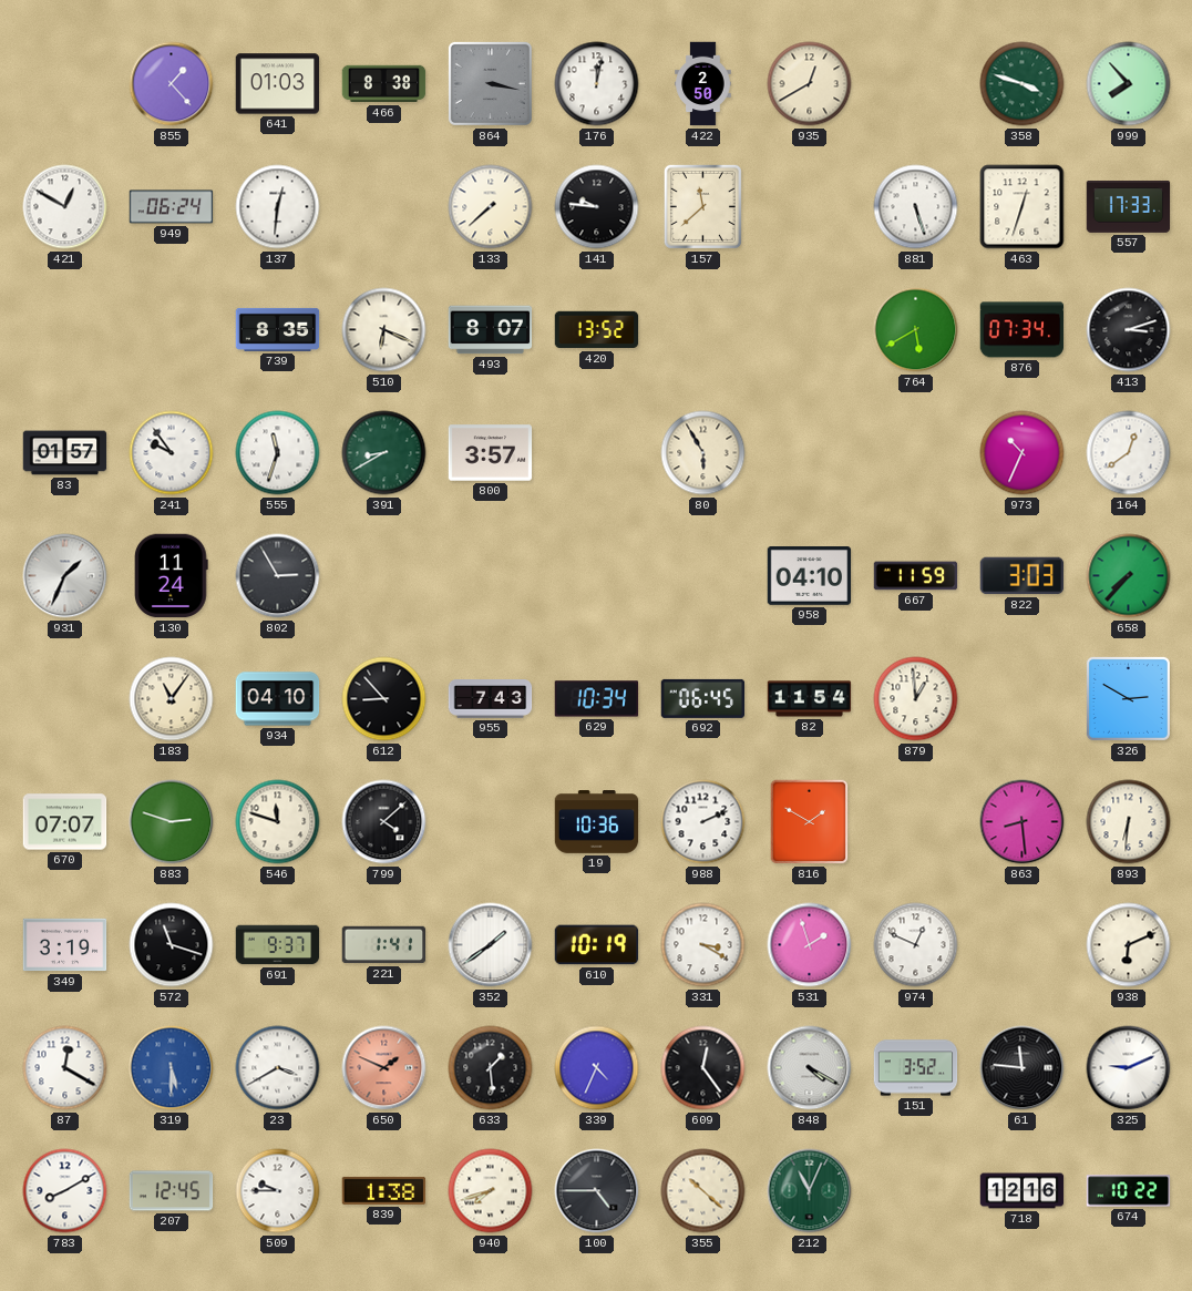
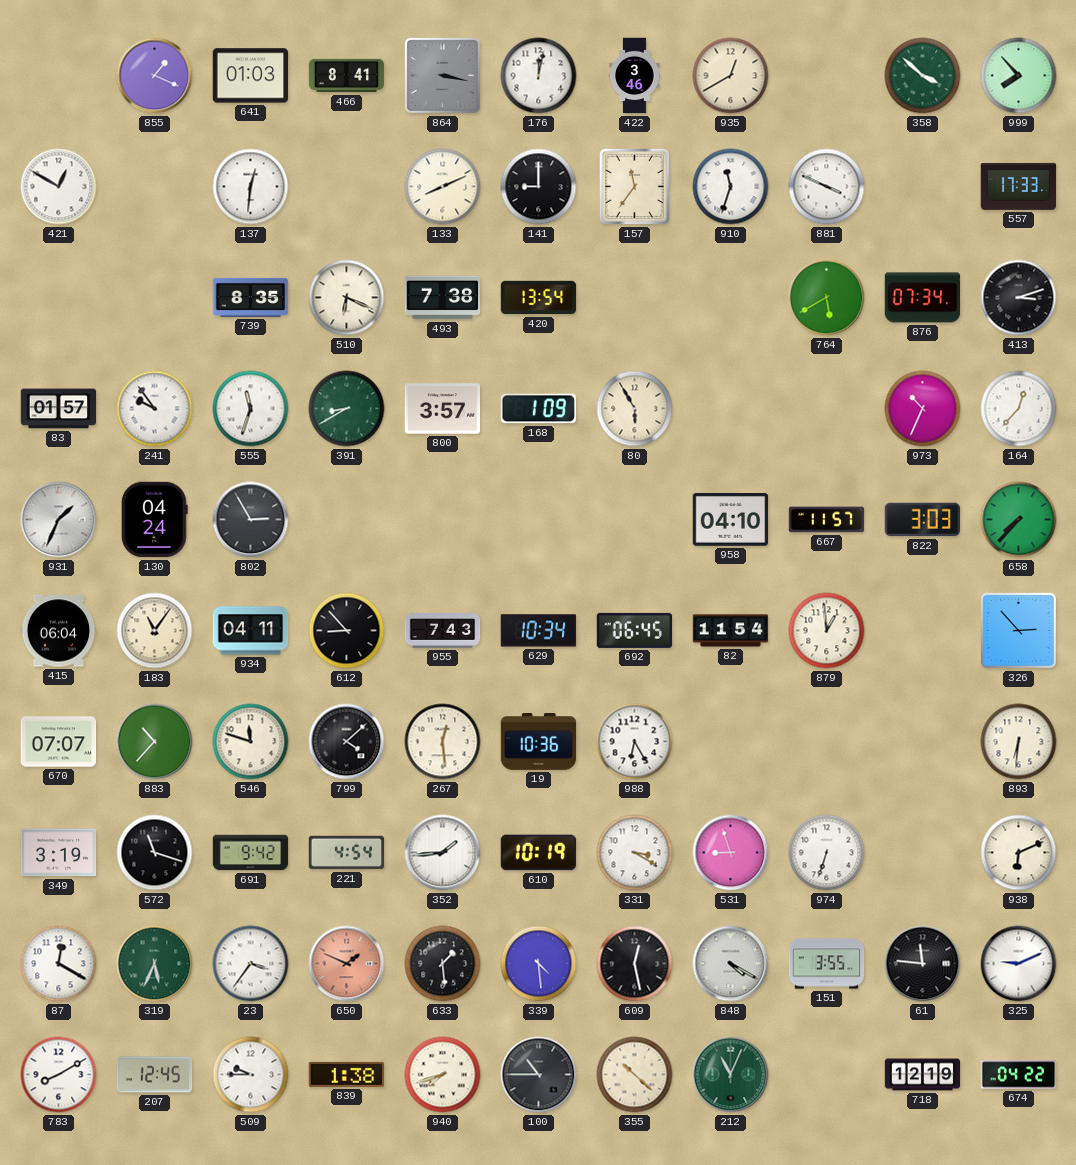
855: 1:23 -> 1:19 (155, 76)
466: 8:38 -> 8:41 (347, 76)
422: 2:50 -> 3:46 (635, 76)
358: 3:48 -> 3:52 (923, 76)
949: 06:24 -> none (172, 207)
133: 7:38 -> 8:11 (443, 187)
141: 9:46 -> 9:00 (539, 187)
157: 11:38 -> 11:36 (634, 186)
910: none -> 11:33 (731, 187)
881: 5:27 -> 3:49 (827, 187)
463: 12:33 -> none (1023, 207)
493: 8:07 -> 7:38 (443, 298)
420: 13:52 -> 13:54 (539, 298)
168: none -> 1:09 (538, 409)
164: 12:39 -> 12:37 (1019, 409)
130: 11:24 -> 04:24 (155, 520)
667: 11:59 -> 11:57 (827, 520)
415: none -> 06:04 (59, 631)
934: 04:10 -> 04:11 (251, 631)
326: 2:50 -> 2:53 (1018, 630)
883: 2:48 -> 10:37 (155, 742)
267: none -> 12:29 (443, 742)
988: 2:11 -> 6:25 (635, 742)
816: 1:50 -> none (810, 822)
863: 8:29 -> none (1023, 822)
691: 9:37 -> 9:42 (251, 853)
221: 1:41 -> 4:54 (347, 853)
352: 1:39 -> 1:44 (443, 853)
531: 1:57 -> 8:57 (731, 853)
974: 12:49 -> 6:33 (827, 853)
319: 5:30 -> 5:34 (155, 964)
319 dial: blue -> green (155, 964)
23: 3:40 -> 3:36 (251, 964)
339: 4:34 -> 4:29 (539, 964)
609: 12:24 -> 12:28 (635, 964)
151: 3:52 -> 3:55 (827, 964)
100: 4:45 -> 10:45 (539, 1075)
718: 12:16 -> 12:19 (923, 1075)
674: 10:22 -> 04:22 (1019, 1075)
